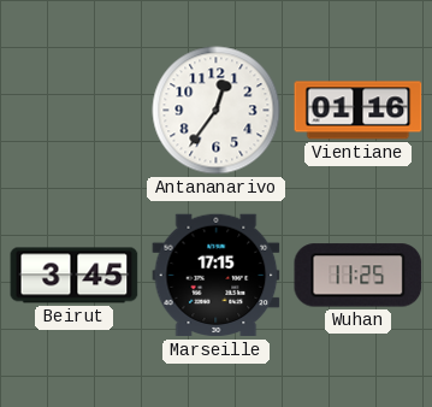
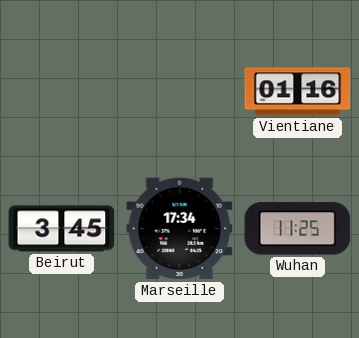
Antananarivo: 12:36 -> none (217, 111)
Marseille: 17:15 -> 17:34 (180, 229)
